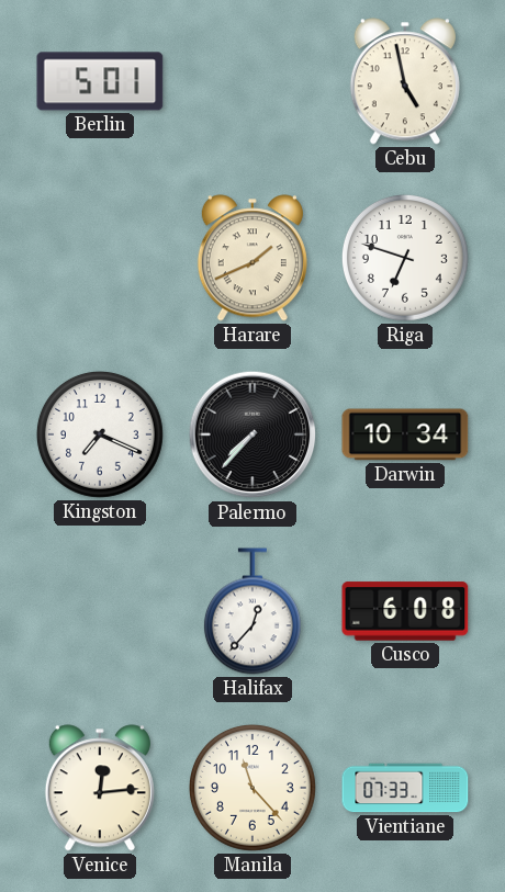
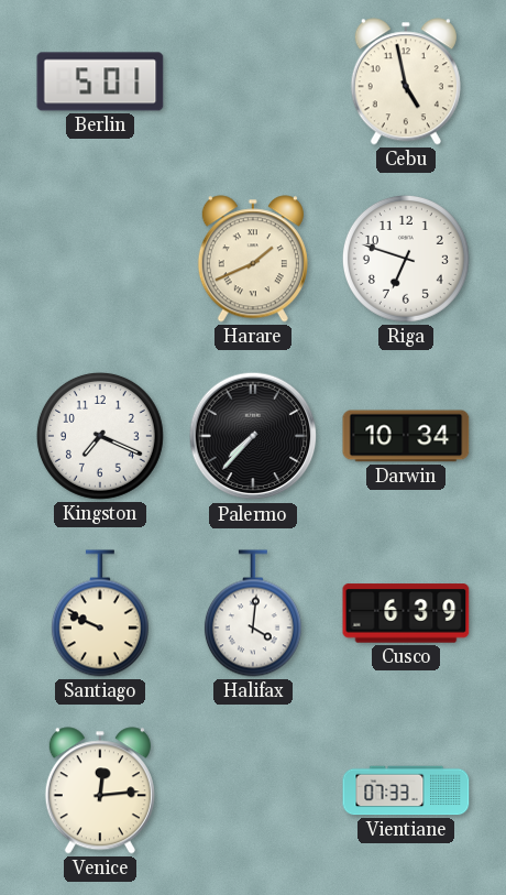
Santiago: none -> 9:49 (100, 613)
Halifax: 12:37 -> 4:01 (253, 613)
Cusco: 6:08 -> 6:39 (406, 613)
Manila: 11:23 -> none (252, 788)
